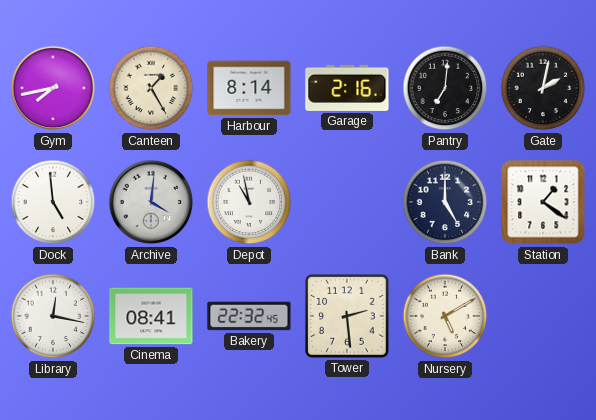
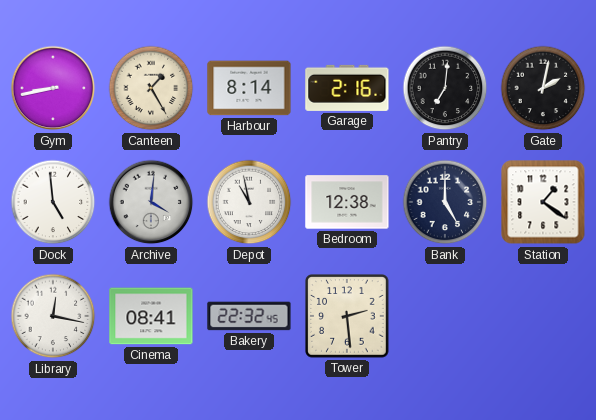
Gym: 7:43 -> 8:43 (53, 88)
Bedroom: none -> 12:38 (347, 202)
Nursery: 5:10 -> none (445, 316)
